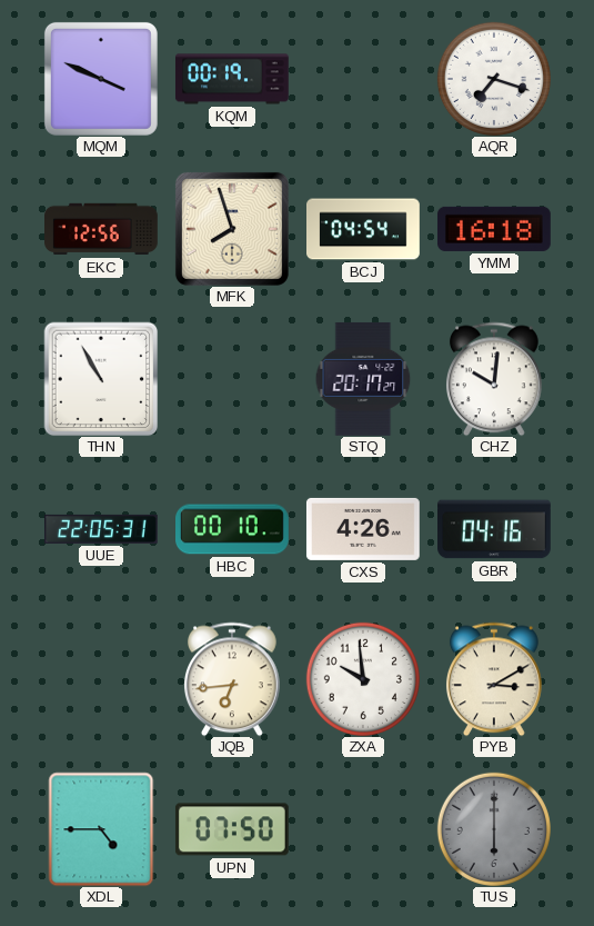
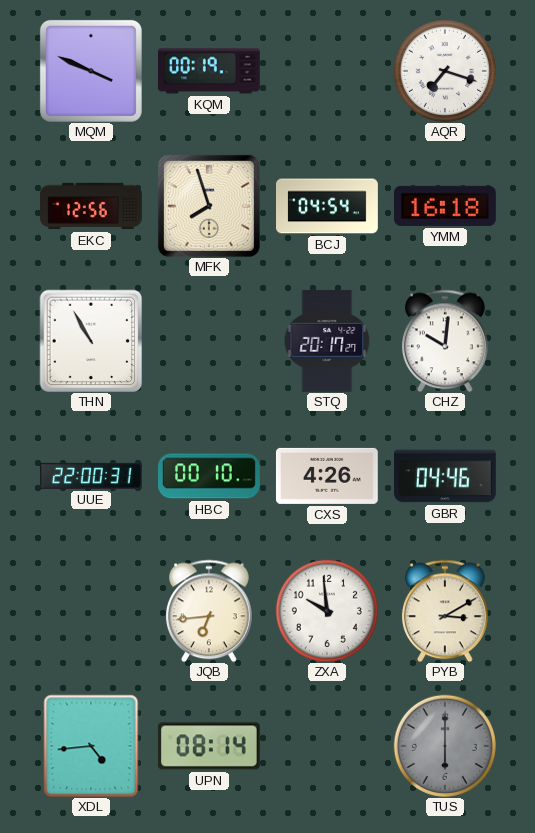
UUE: 22:05 -> 22:00 (91, 476)
GBR: 04:16 -> 04:46 (446, 476)
XDL: 4:45 -> 4:44 (91, 746)
UPN: 07:50 -> 08:14 (209, 746)
